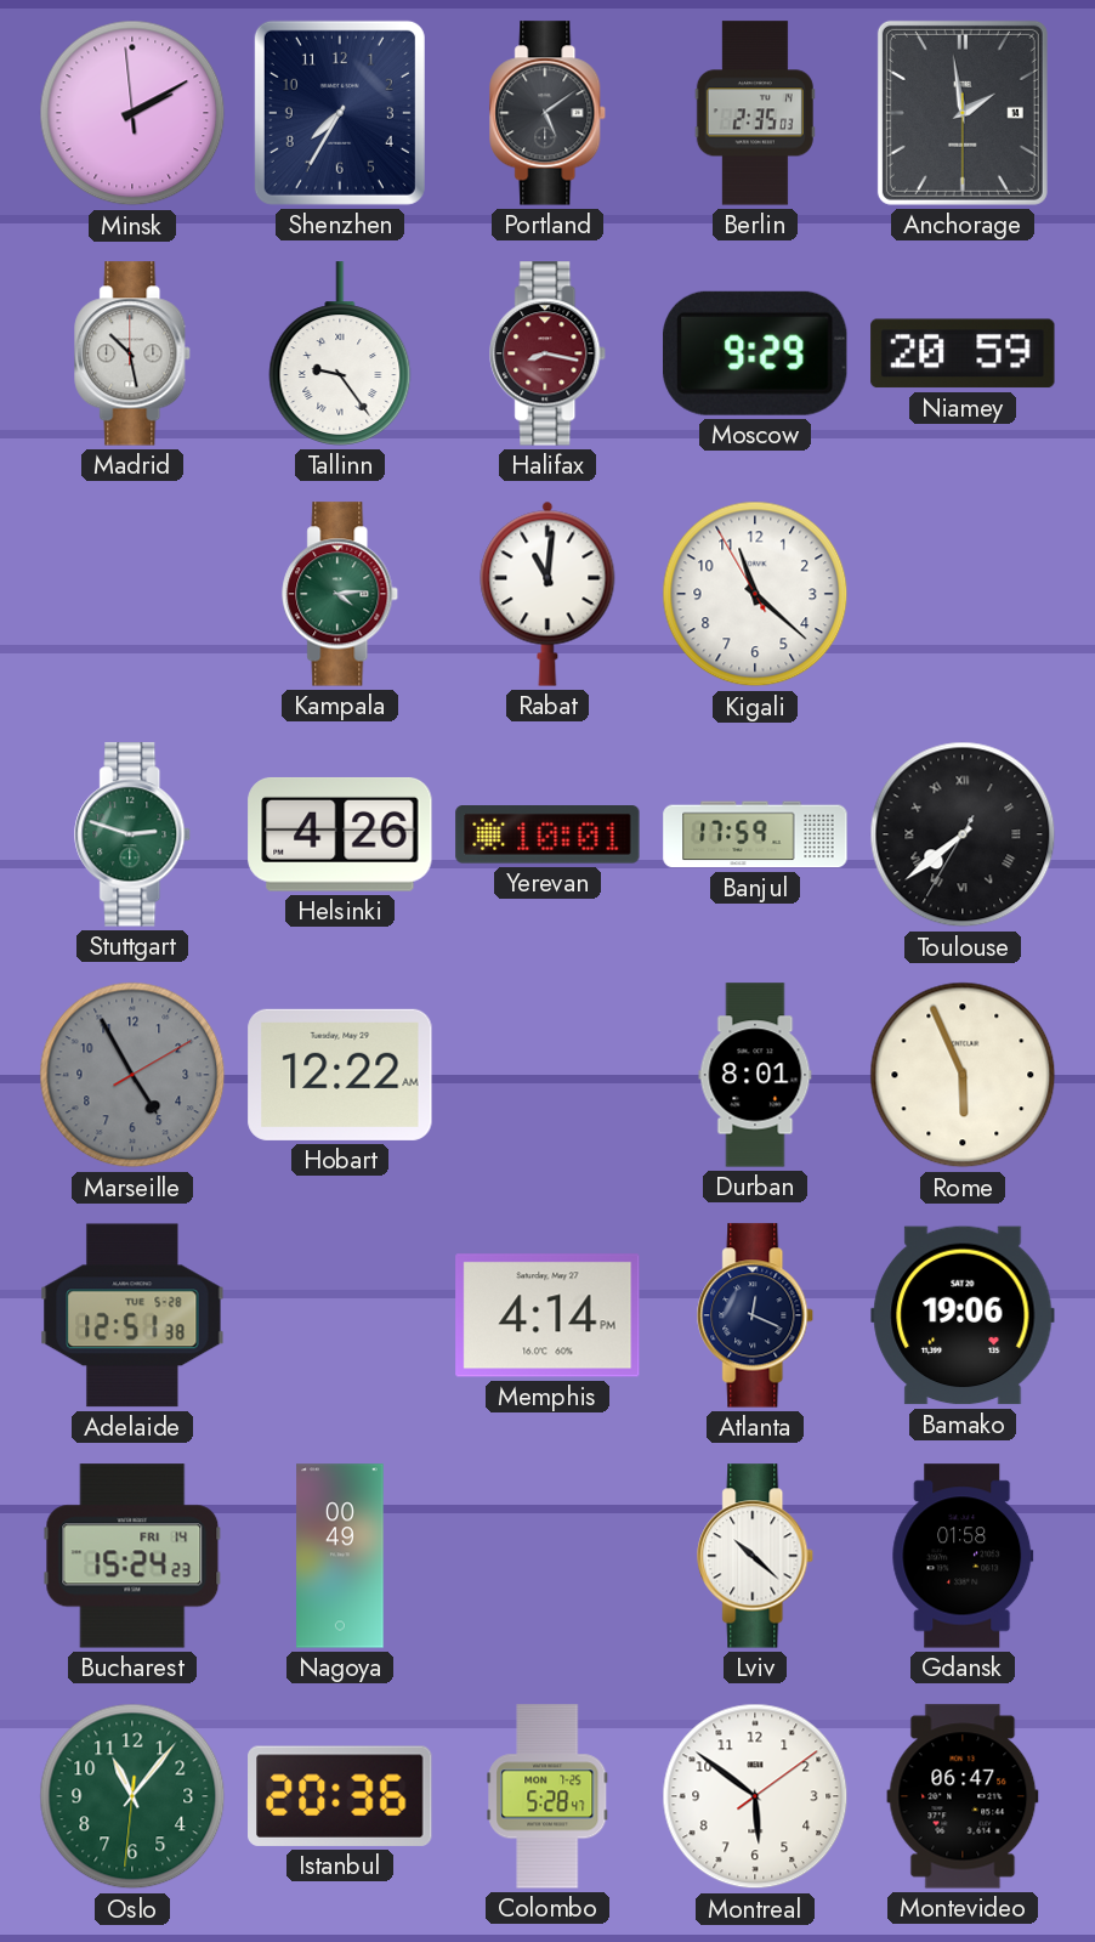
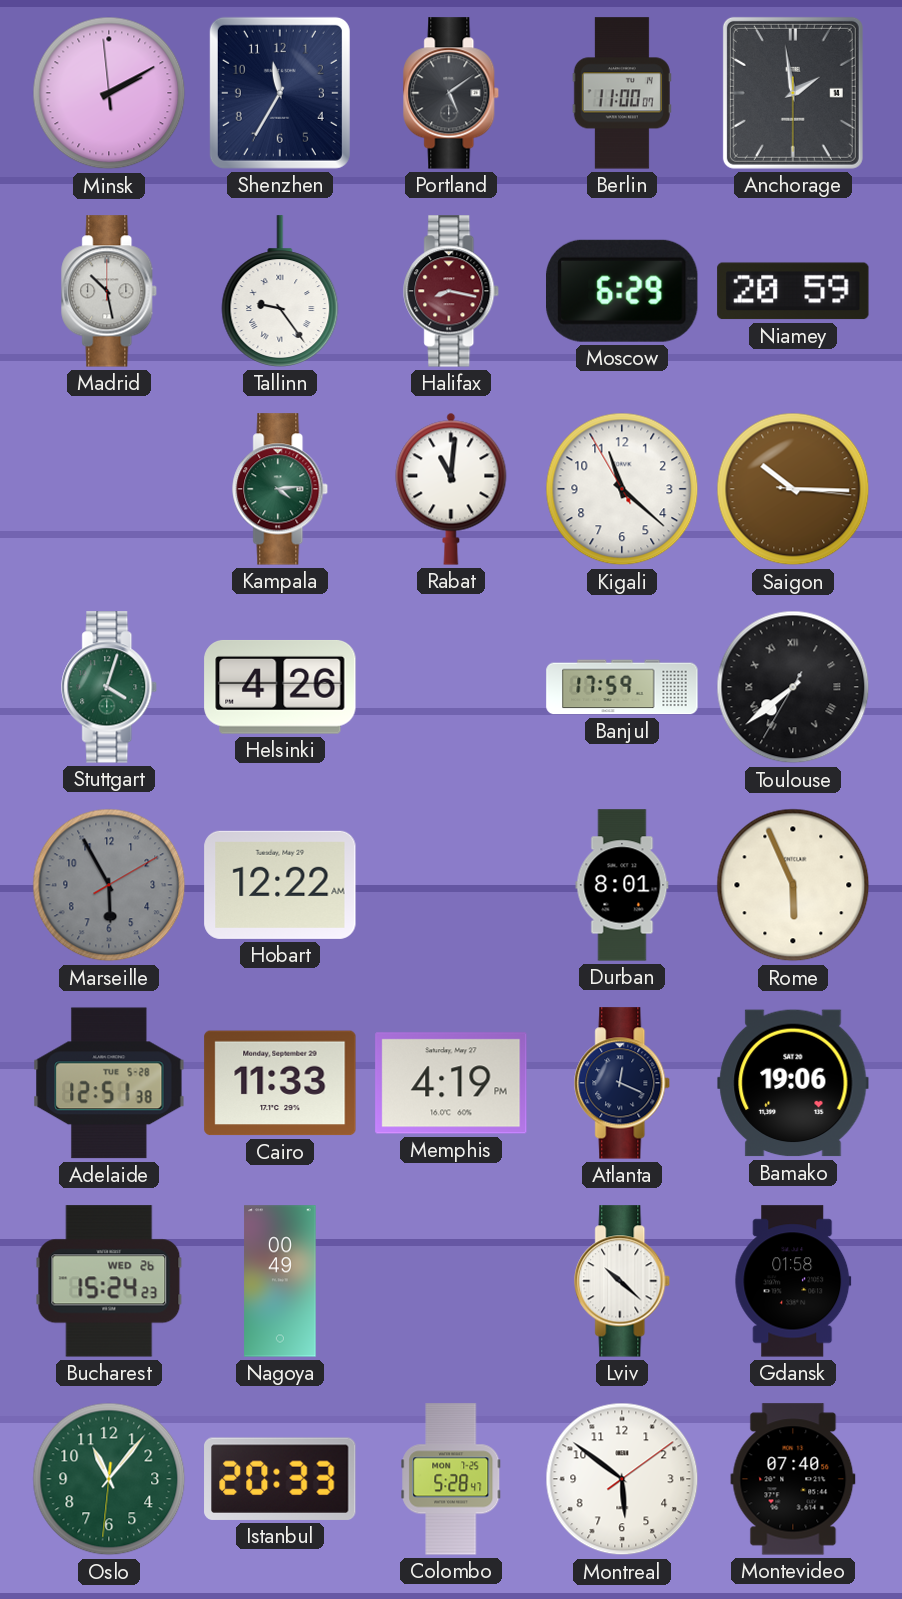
Shenzhen: 7:35 -> 11:35 (280, 93)
Berlin: 2:35 -> 11:00 (622, 93)
Moscow: 9:29 -> 6:29 (623, 291)
Saigon: none -> 10:15 (793, 489)
Stuttgart: 2:48 -> 4:03 (110, 687)
Yerevan: 10:01 -> none (547, 836)
Marseille: 4:55 -> 5:55 (109, 885)
Cairo: none -> 11:33 (280, 1083)
Memphis: 4:14 -> 4:19 (451, 1083)
Bucharest date: FRI 14 -> WED 26 (109, 1281)
Istanbul: 20:36 -> 20:33 (280, 1479)
Montevideo: 06:47 -> 07:40 (793, 1479)
